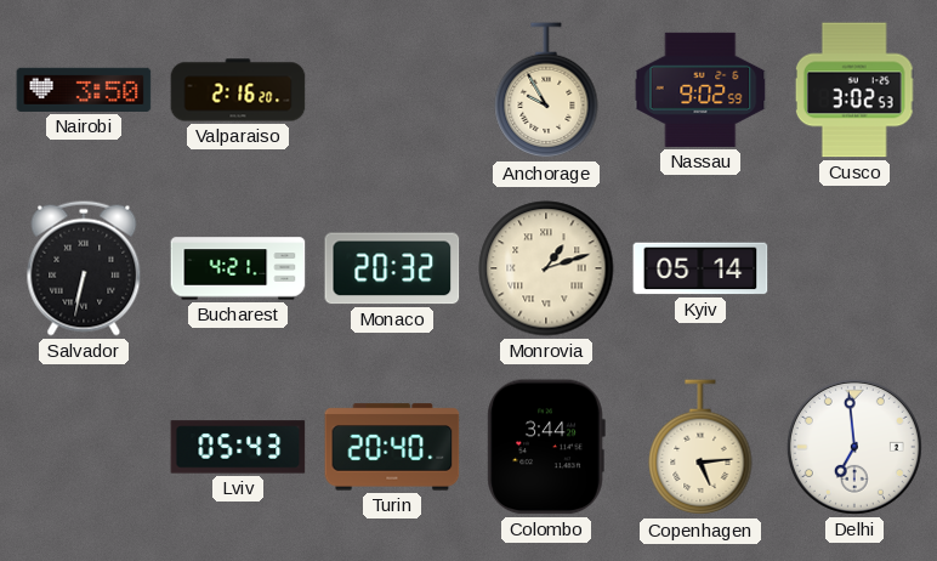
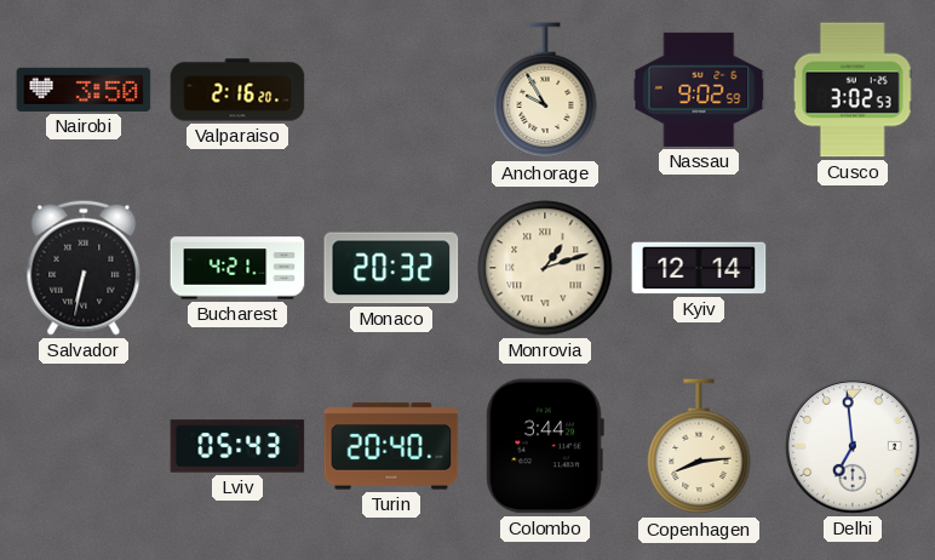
Kyiv: 05:14 -> 12:14 (699, 268)
Copenhagen: 5:14 -> 8:14 (699, 447)
